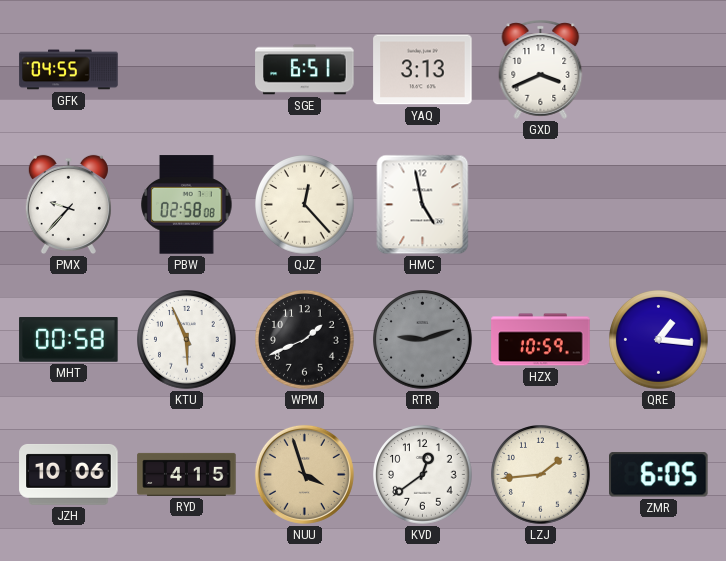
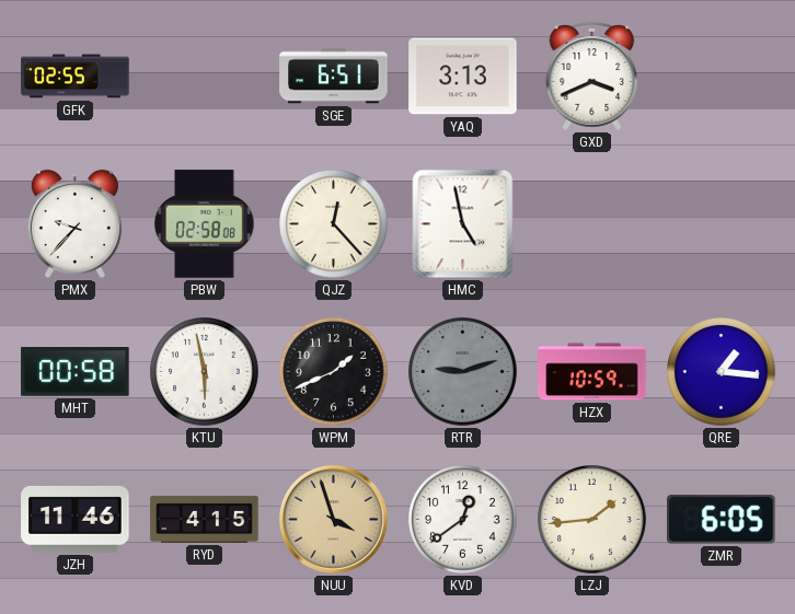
GFK: 04:55 -> 02:55 (76, 77)
KTU: 5:56 -> 5:58 (205, 372)
JZH: 10:06 -> 11:46 (76, 520)
